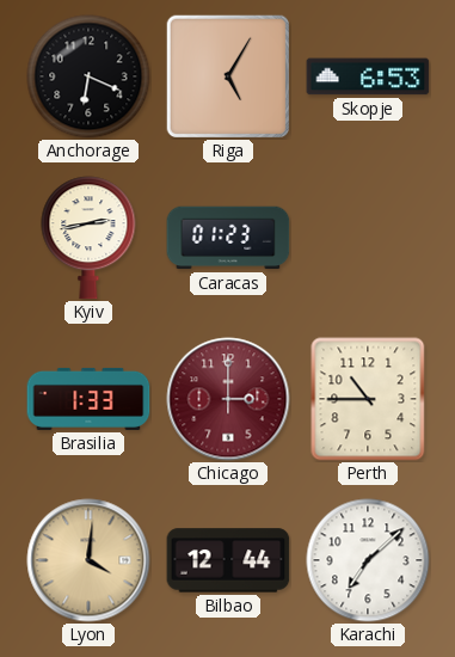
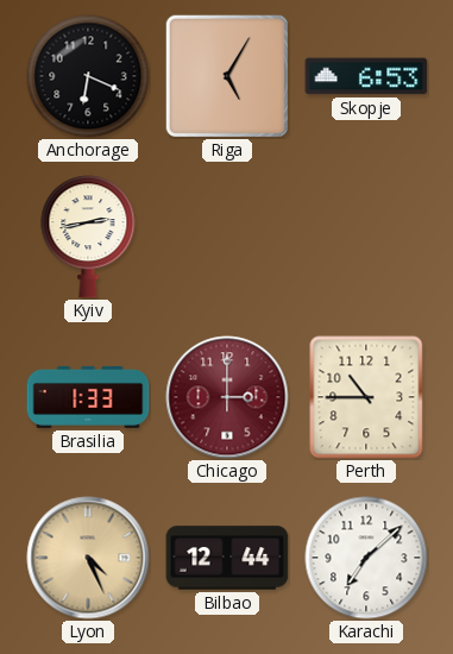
Caracas: 01:23 -> none (228, 238)
Lyon: 4:01 -> 4:26 (88, 558)
